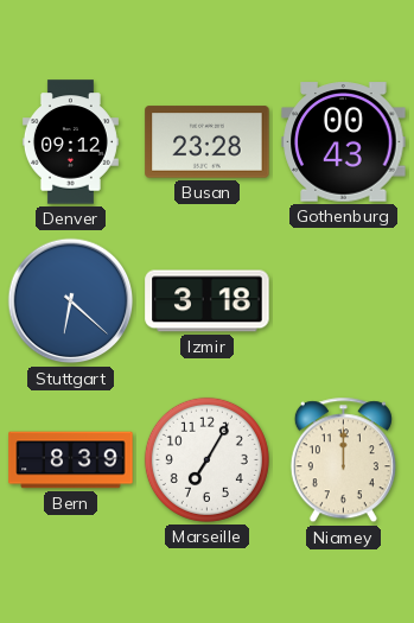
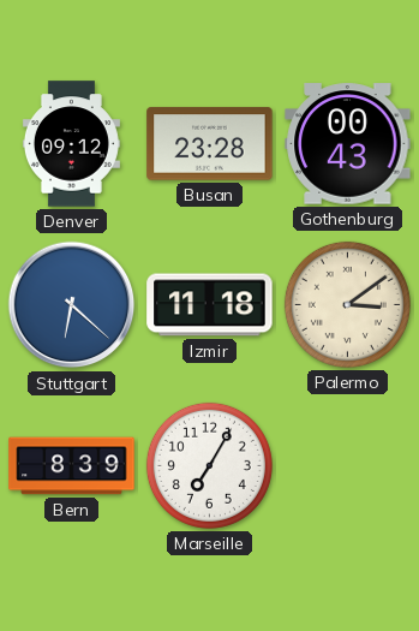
Izmir: 3:18 -> 11:18 (210, 305)
Palermo: none -> 3:09 (347, 304)
Niamey: 12:00 -> none (343, 460)
